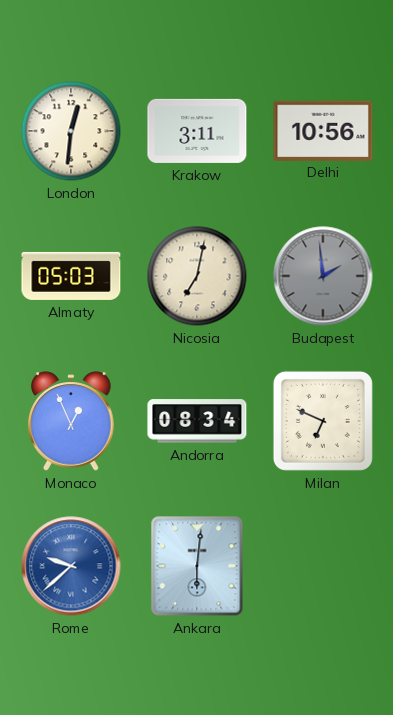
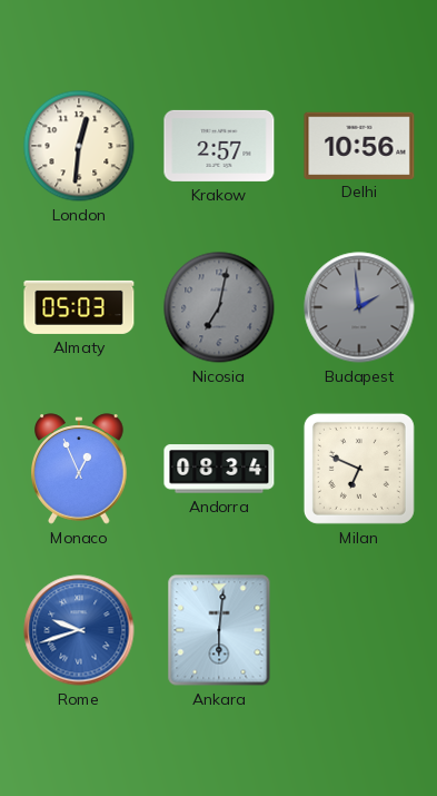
Krakow: 3:11 -> 2:57 (219, 146)
Nicosia dial: cream -> grey (219, 307)
Rome: 9:38 -> 9:42 (79, 630)
